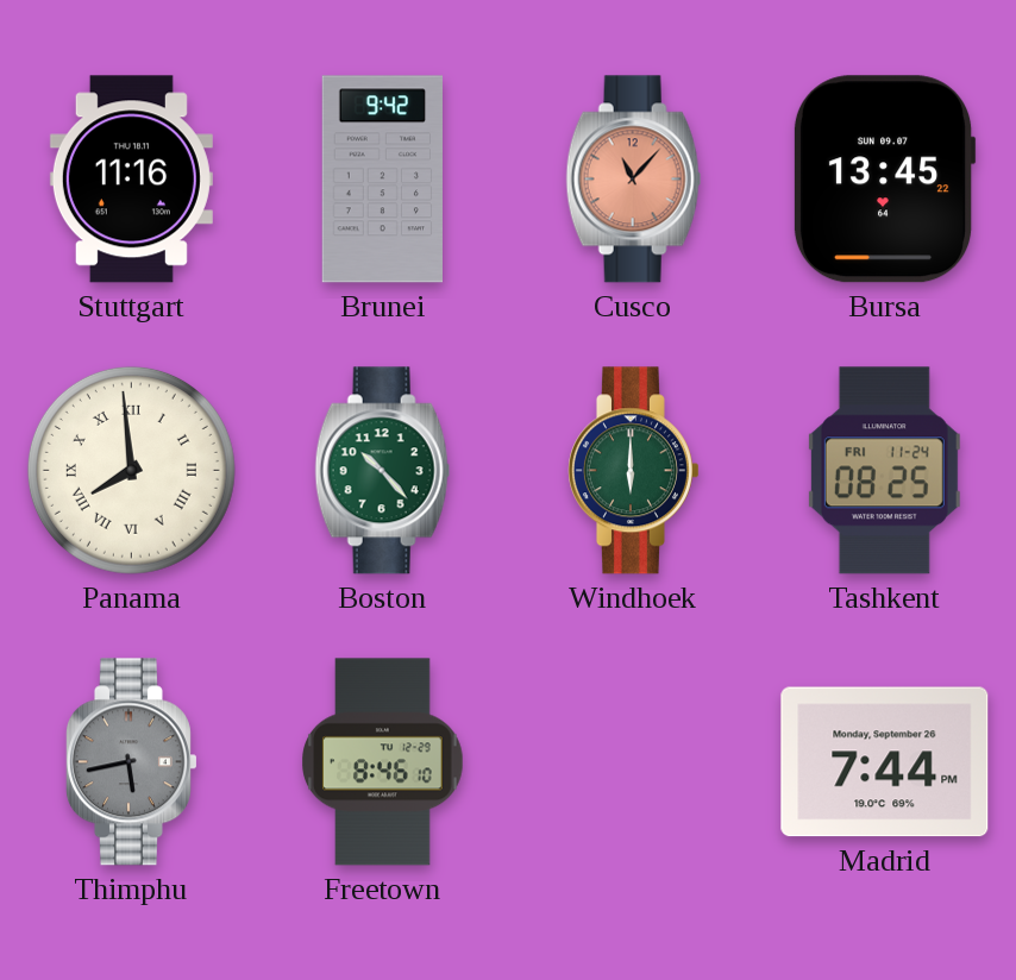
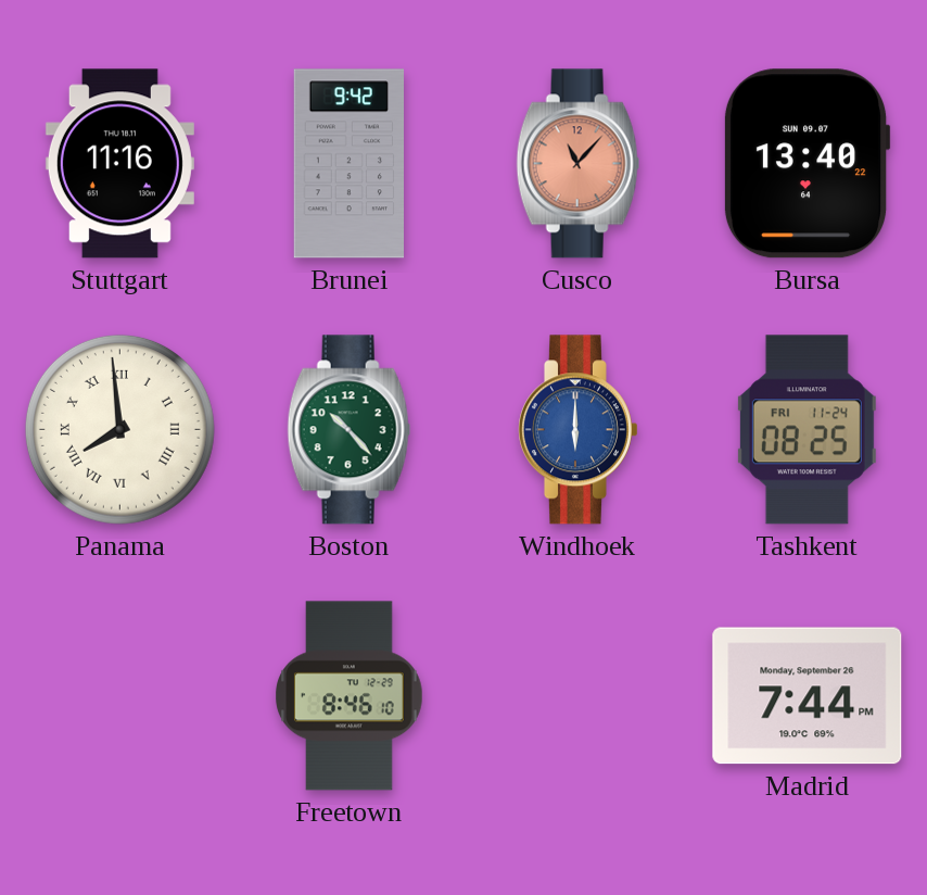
Bursa: 13:45 -> 13:40 (807, 164)
Windhoek dial: green -> blue (577, 430)
Thimphu: 5:43 -> none (131, 762)
